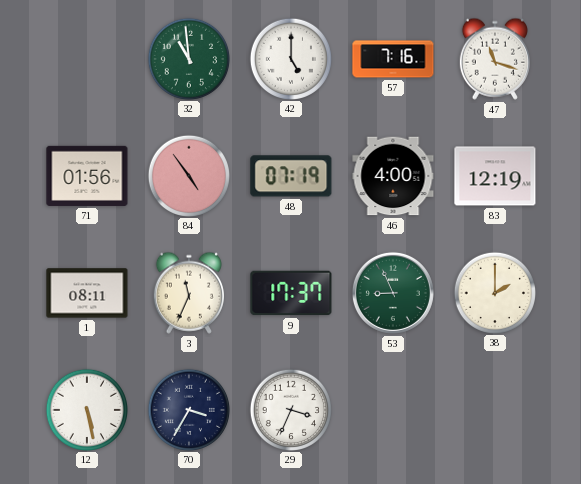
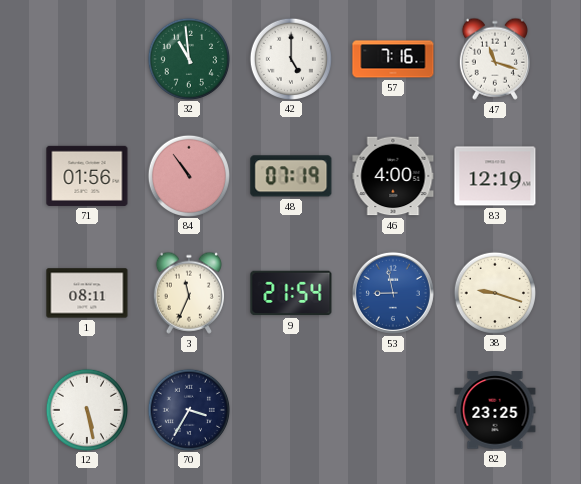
84: 4:54 -> 10:54 (188, 175)
9: 17:37 -> 21:54 (291, 293)
53: 8:56 -> 8:58 (393, 293)
53 dial: green -> blue (393, 293)
38: 2:00 -> 9:18 (494, 292)
29: 3:34 -> none (290, 409)
82: none -> 23:25 (495, 410)
